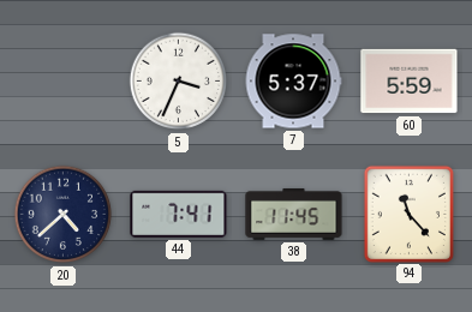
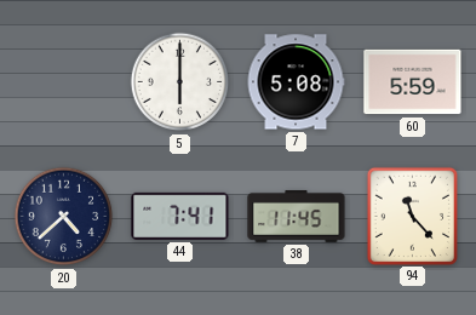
5: 3:34 -> 6:00 (180, 82)
7: 5:37 -> 5:08 (296, 82)
